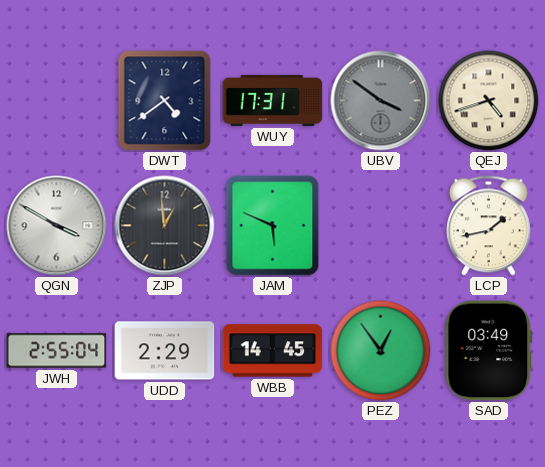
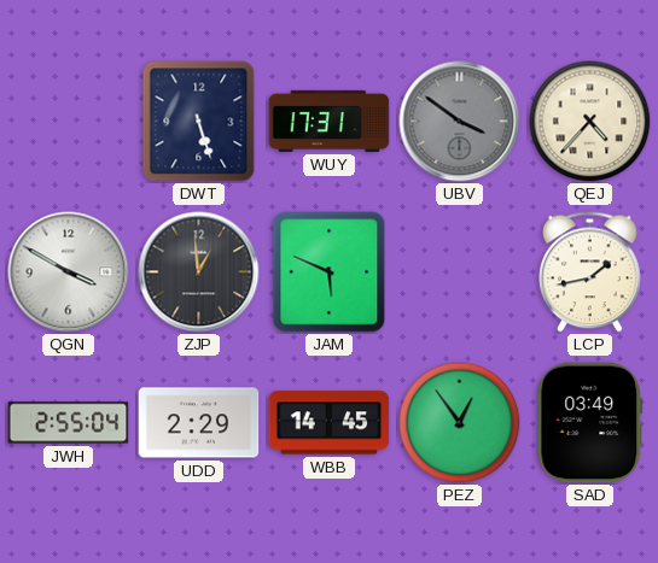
DWT: 4:39 -> 5:27 (199, 122)
QEJ: 4:42 -> 4:37 (590, 122)
